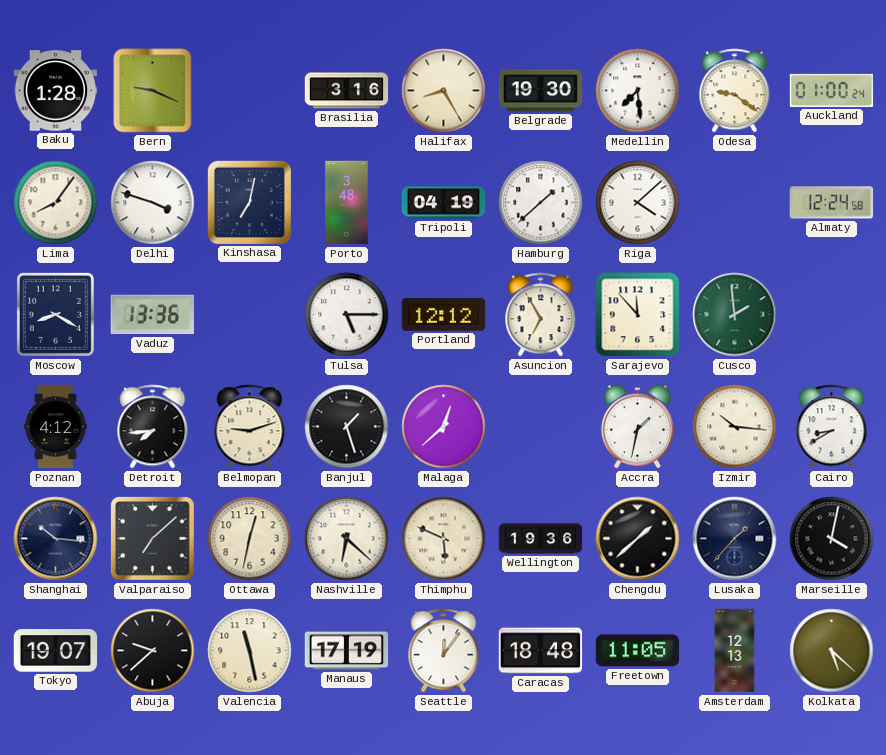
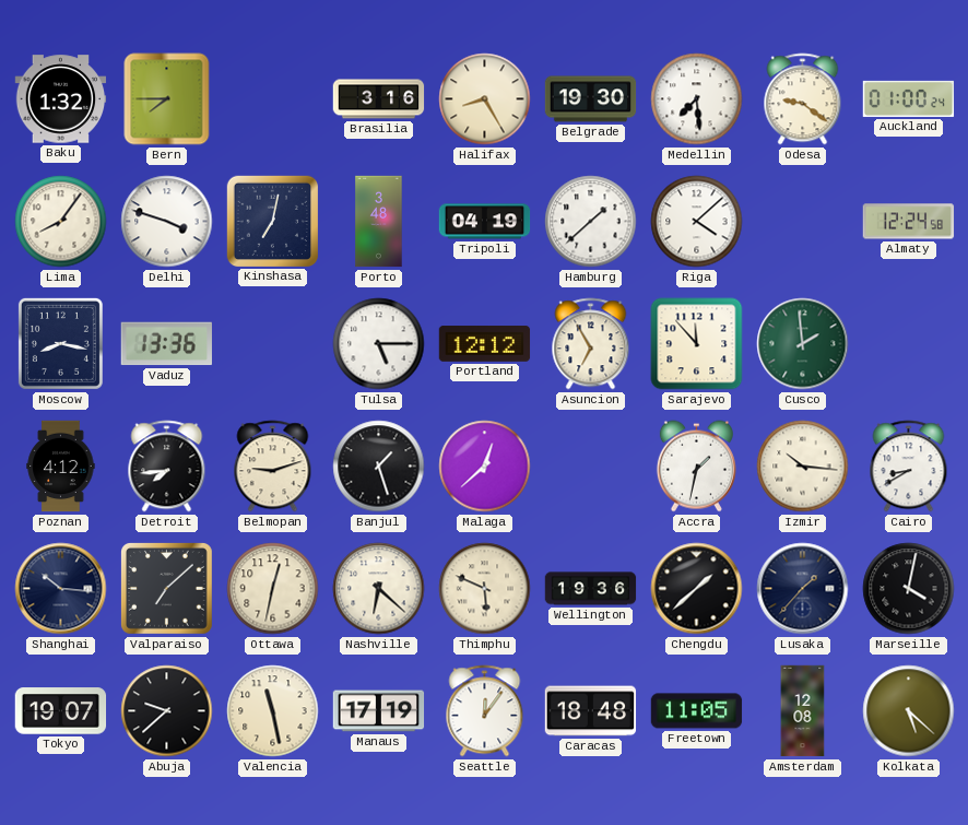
Baku: 1:28 -> 1:32 (61, 99)
Bern: 9:19 -> 7:45 (167, 99)
Moscow: 8:20 -> 8:17 (60, 343)
Amsterdam: 12:13 -> 12:08 (803, 711)
